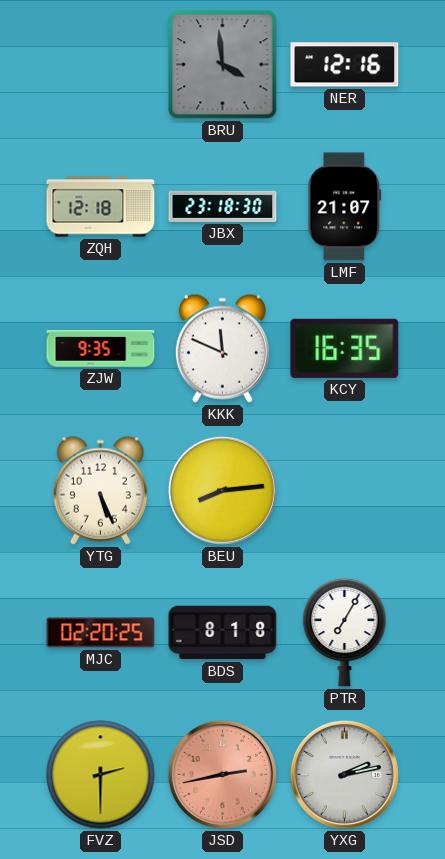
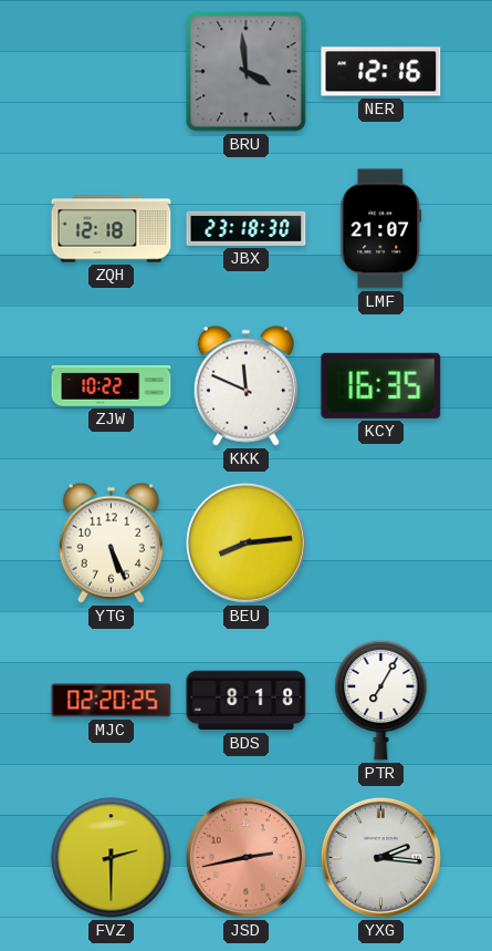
ZJW: 9:35 -> 10:22 (112, 386)
YXG: 2:13 -> 2:16 (380, 857)
